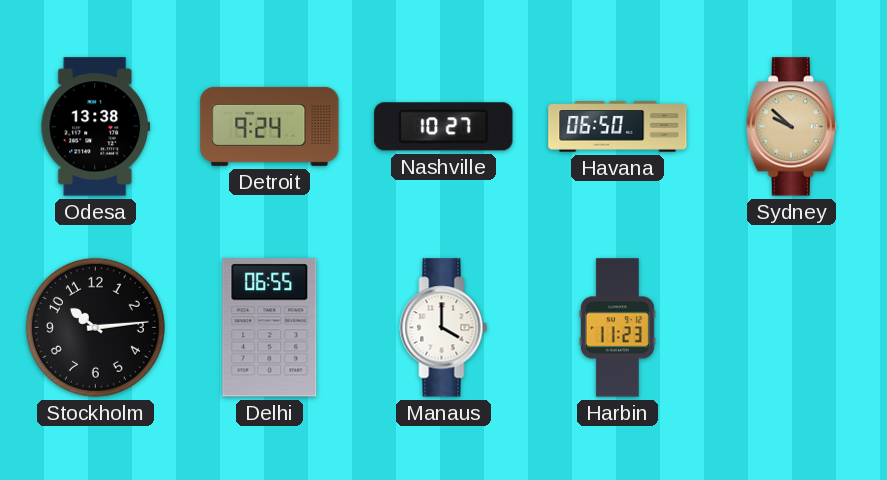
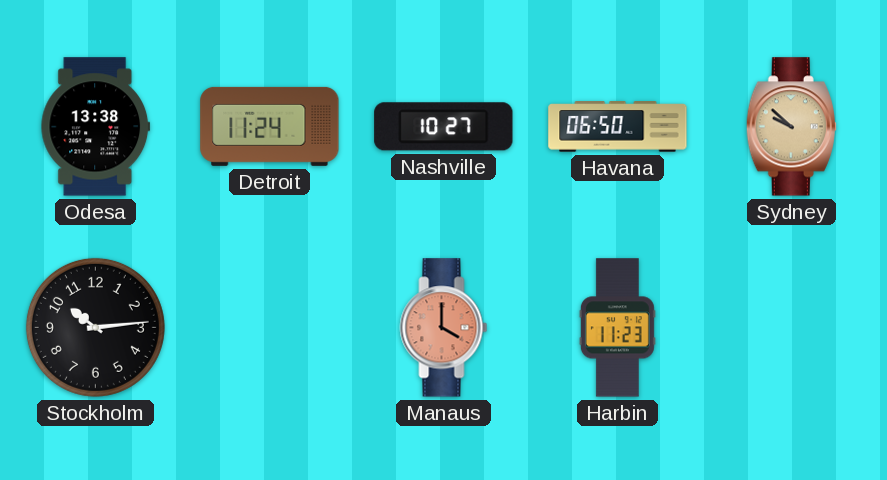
Detroit: 9:24 -> 11:24 (270, 126)
Delhi: 06:55 -> none (270, 328)
Manaus dial: white -> salmon (444, 328)
